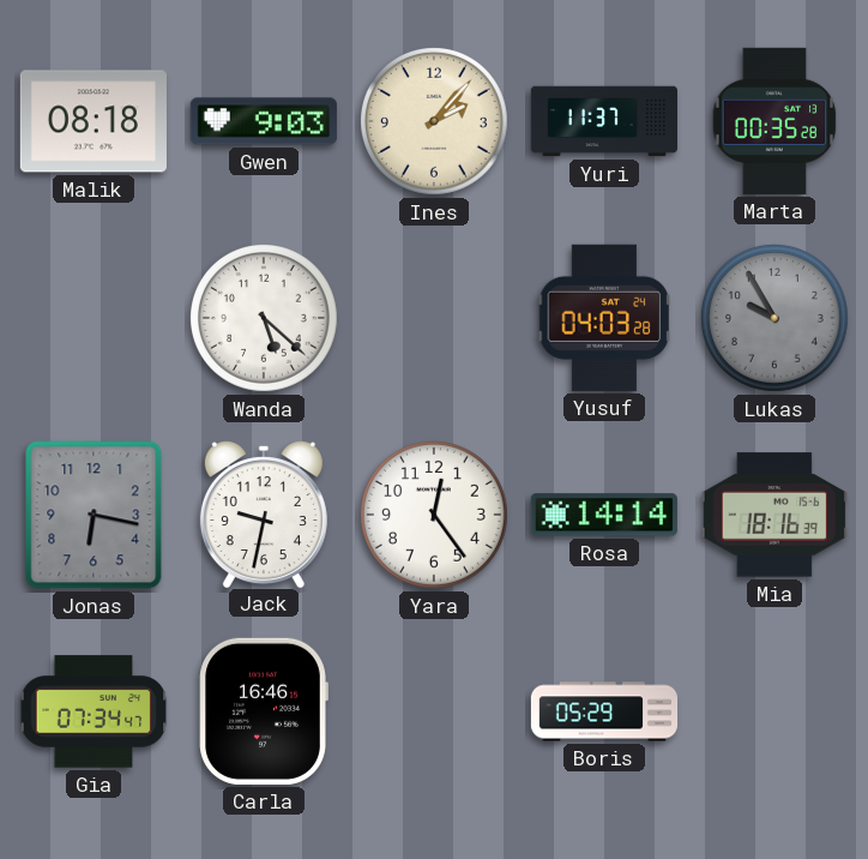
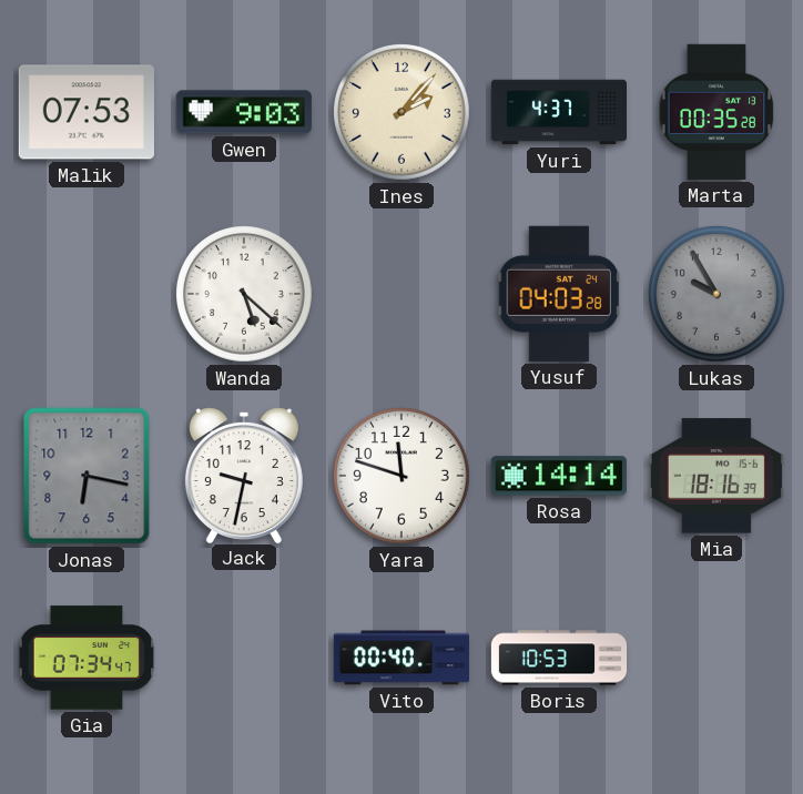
Malik: 08:18 -> 07:53 (87, 112)
Yuri: 11:37 -> 4:37 (558, 112)
Yara: 12:24 -> 11:48 (402, 476)
Carla: 16:46 -> none (264, 711)
Vito: none -> 00:40 (400, 658)
Boris: 05:29 -> 10:53 (559, 658)
